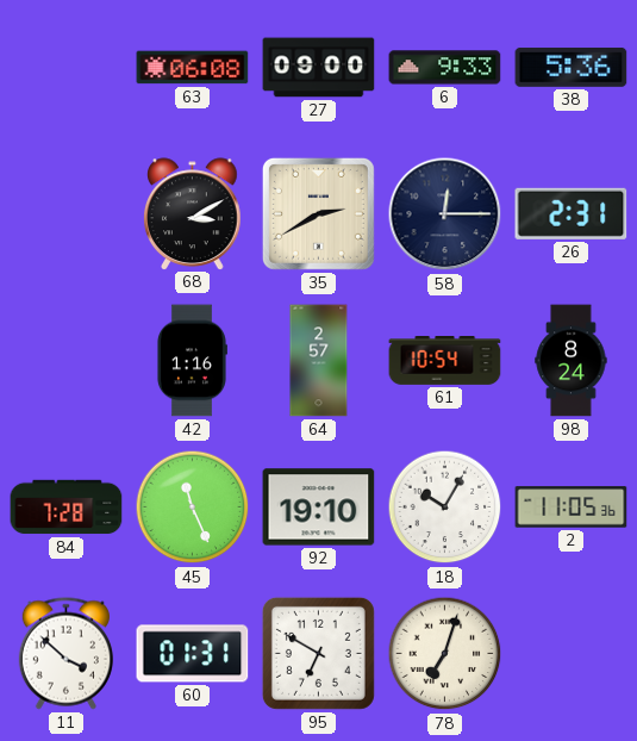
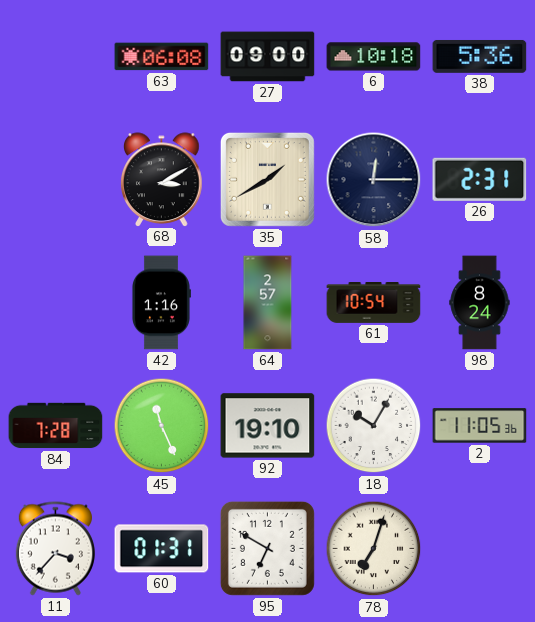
6: 9:33 -> 10:18 (374, 57)
35: 2:40 -> 1:40 (267, 179)
11: 3:52 -> 3:37 (55, 549)
